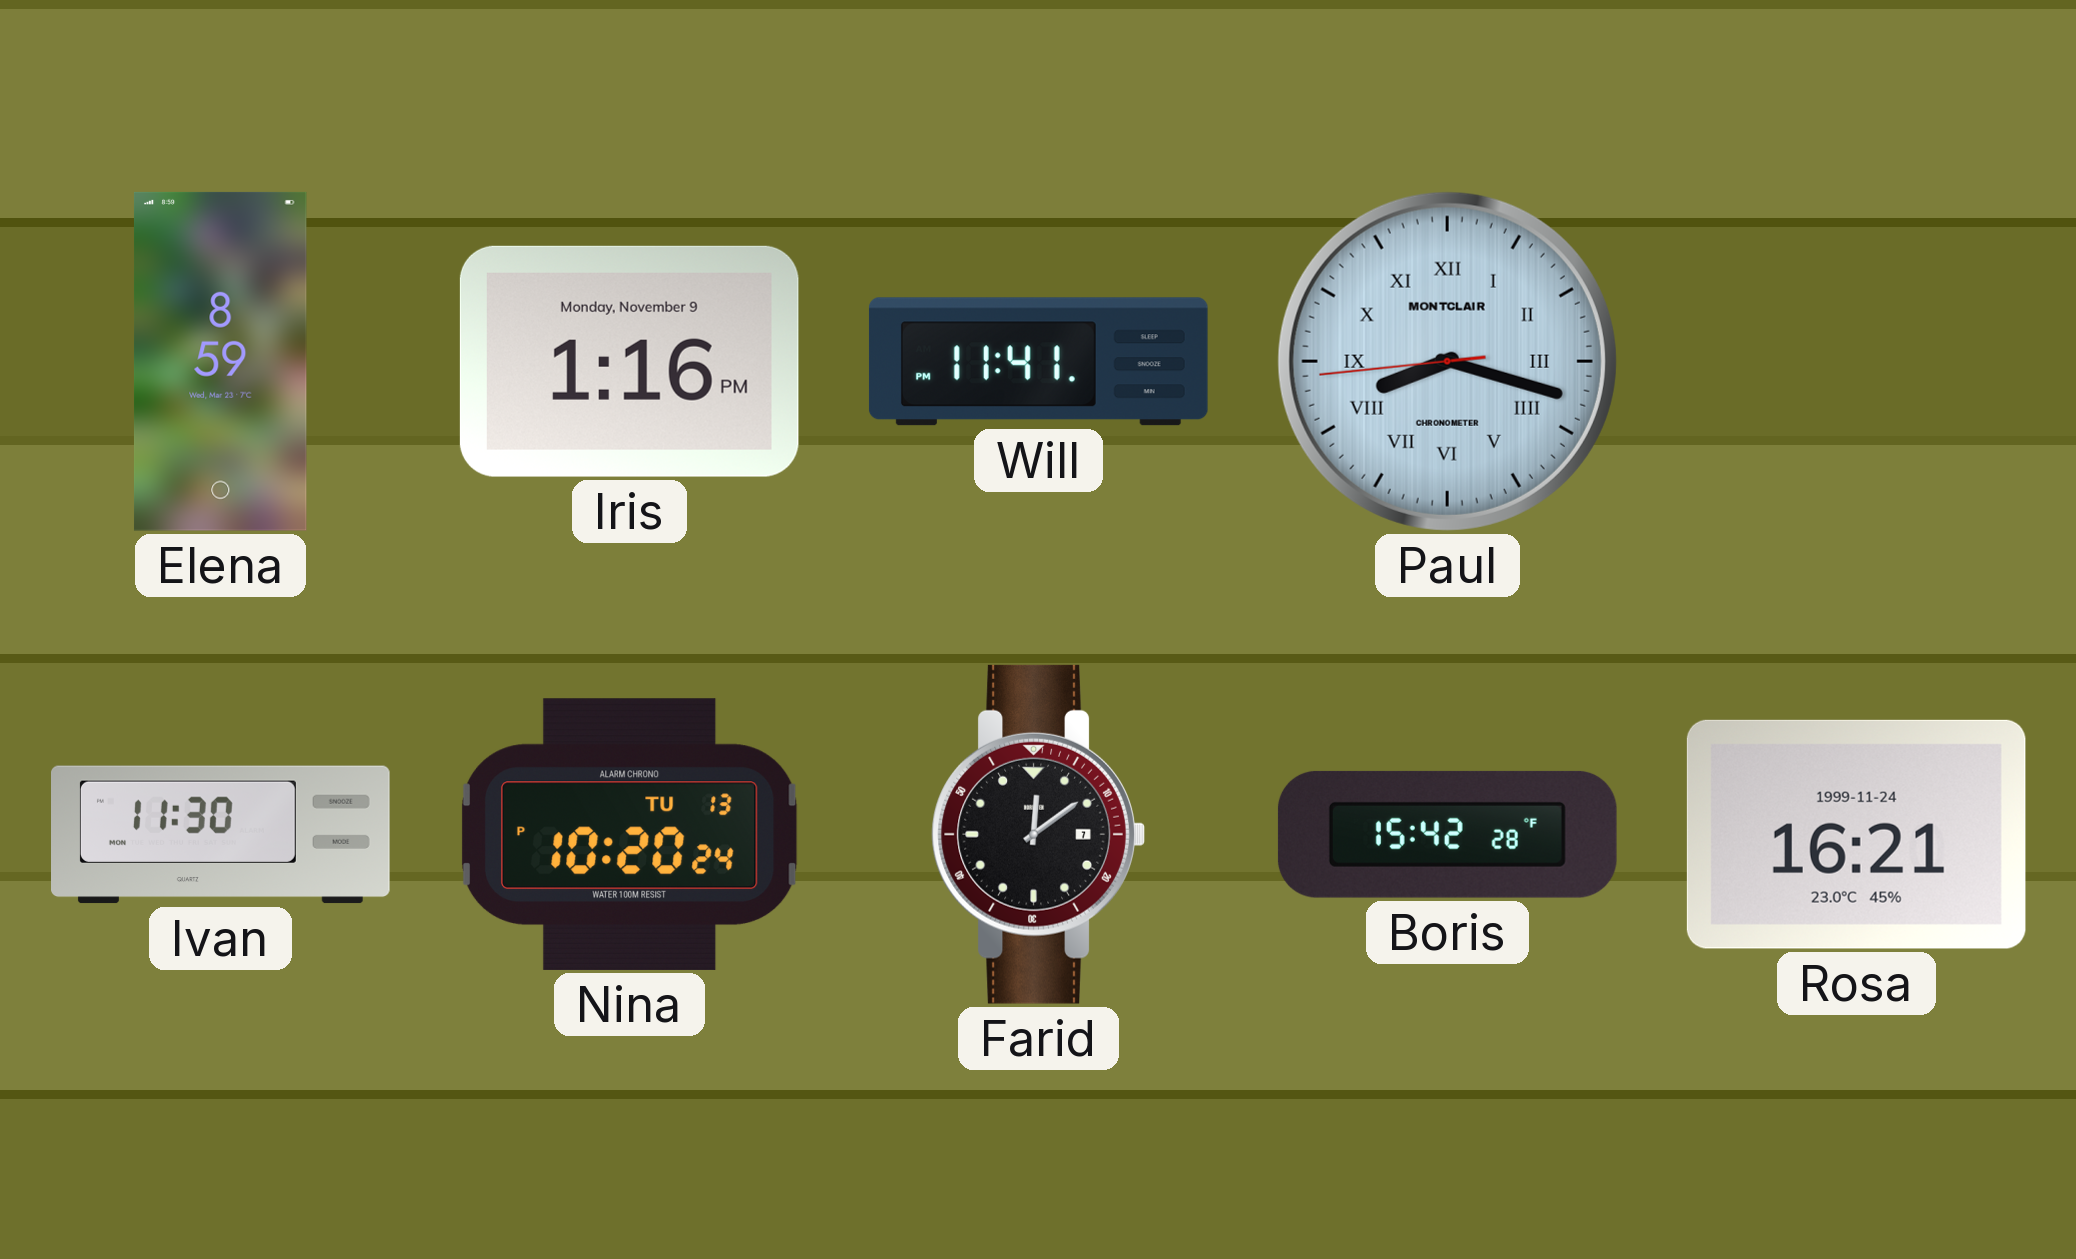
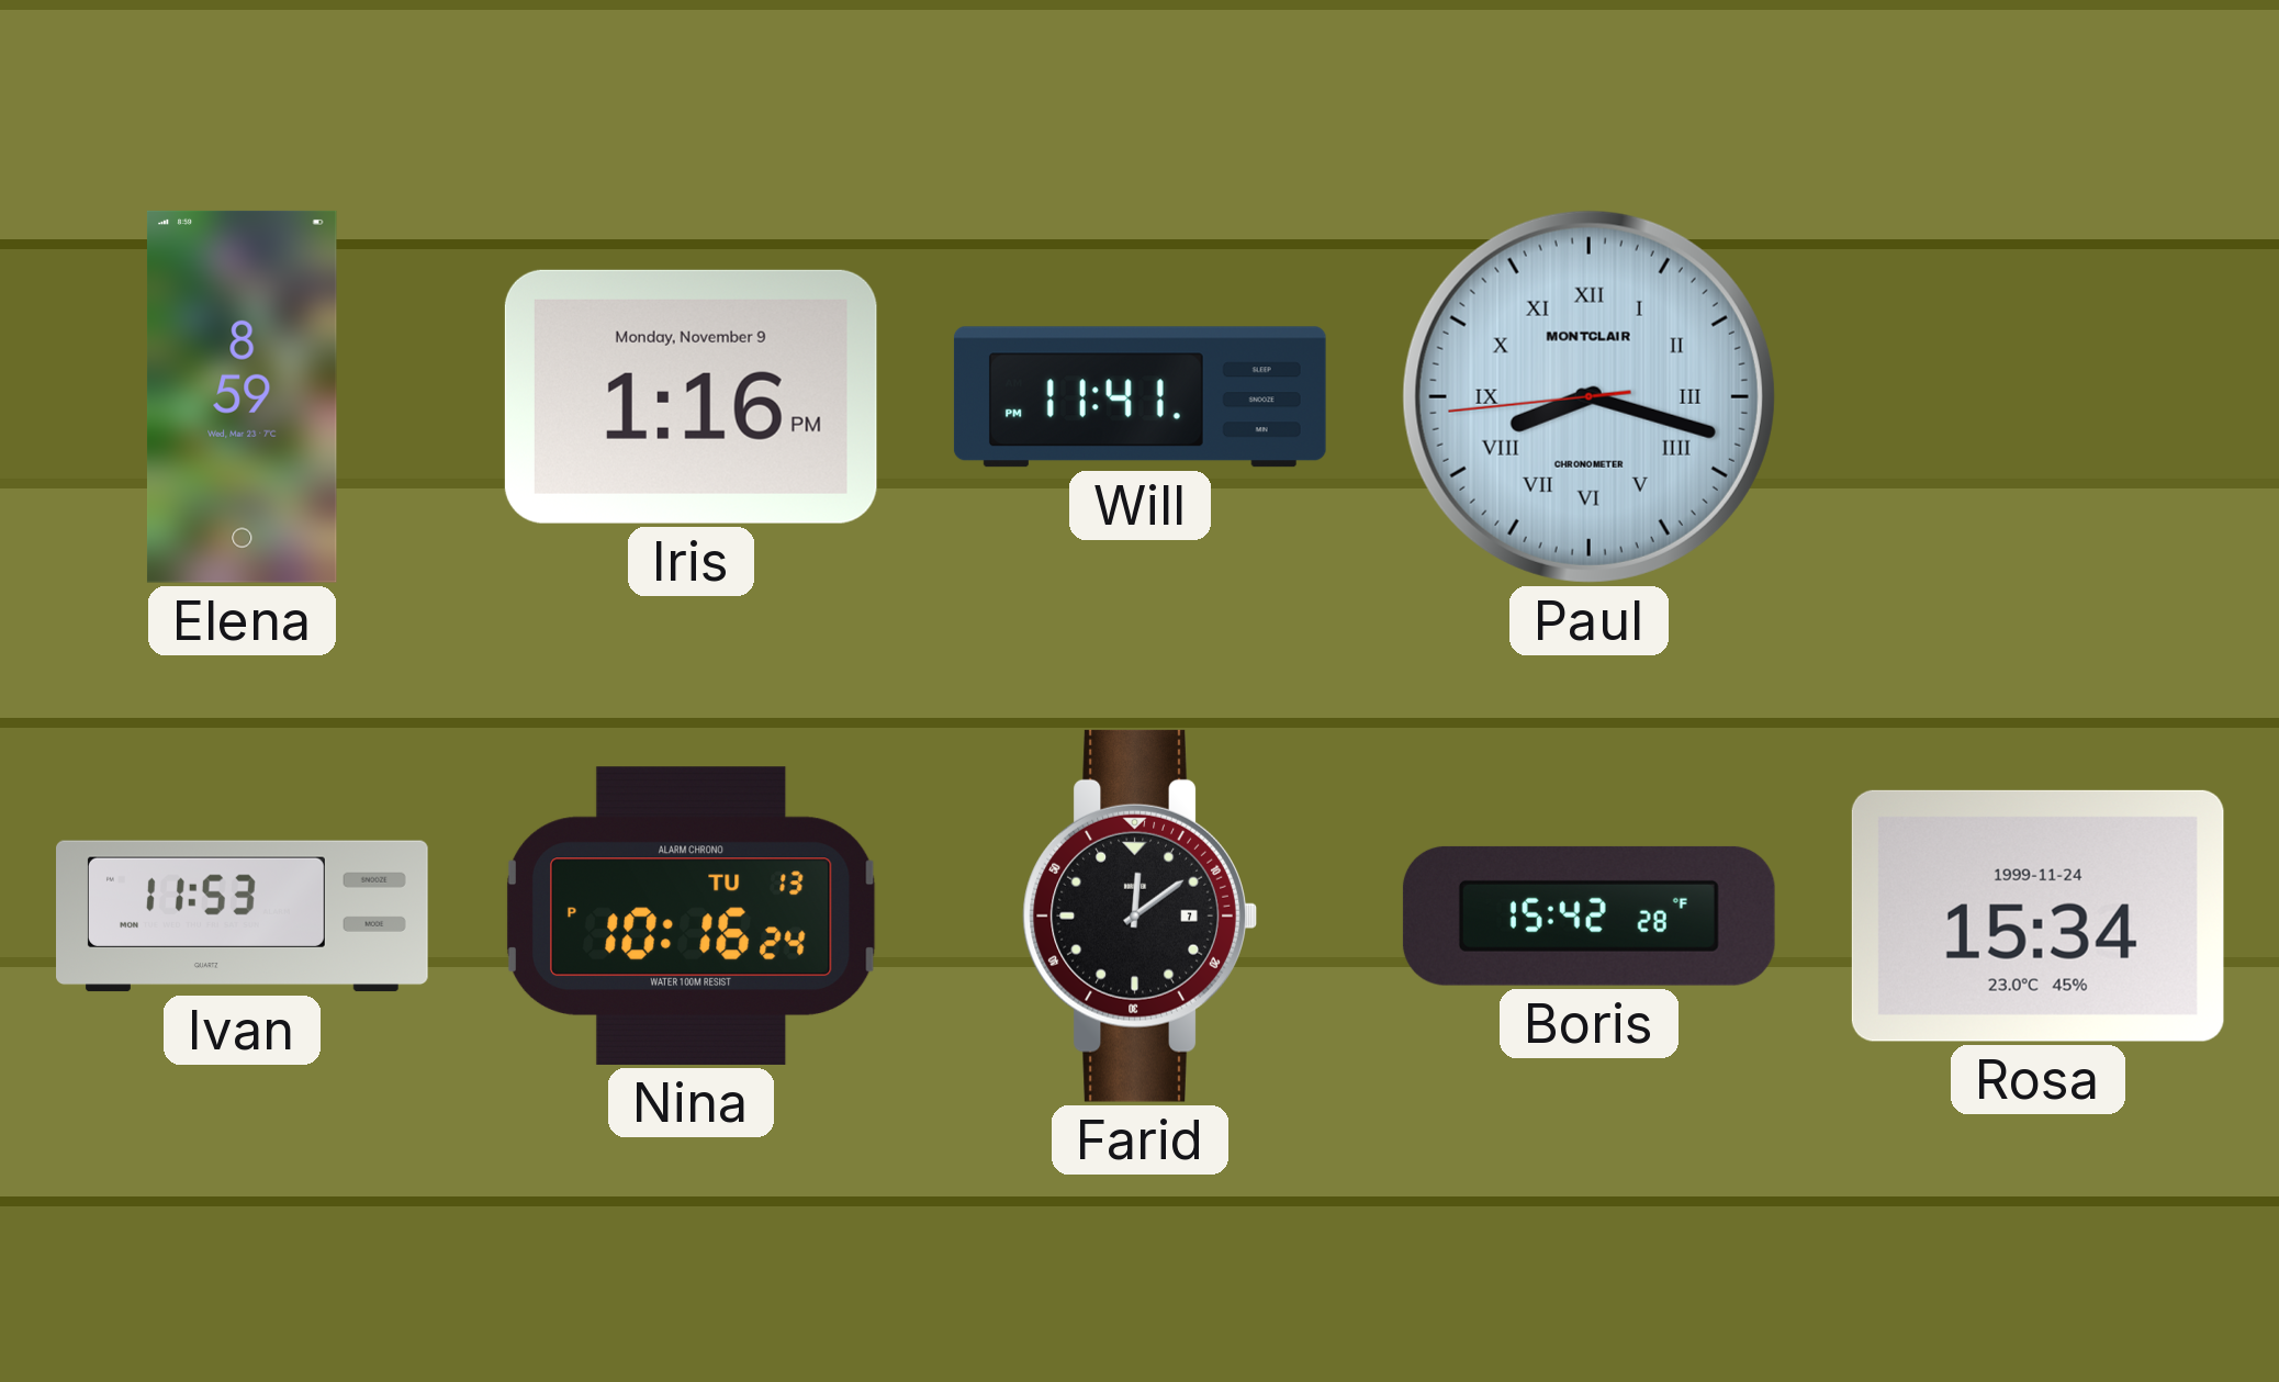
Ivan: 11:30 -> 11:53 (243, 917)
Nina: 10:20 -> 10:16 (691, 915)
Rosa: 16:21 -> 15:34 (2037, 915)
